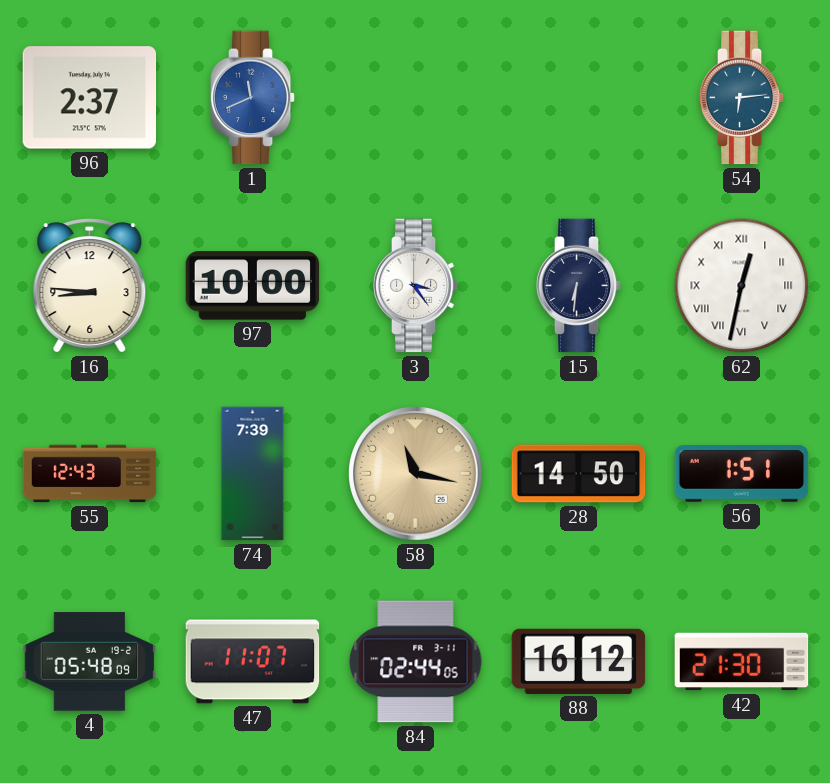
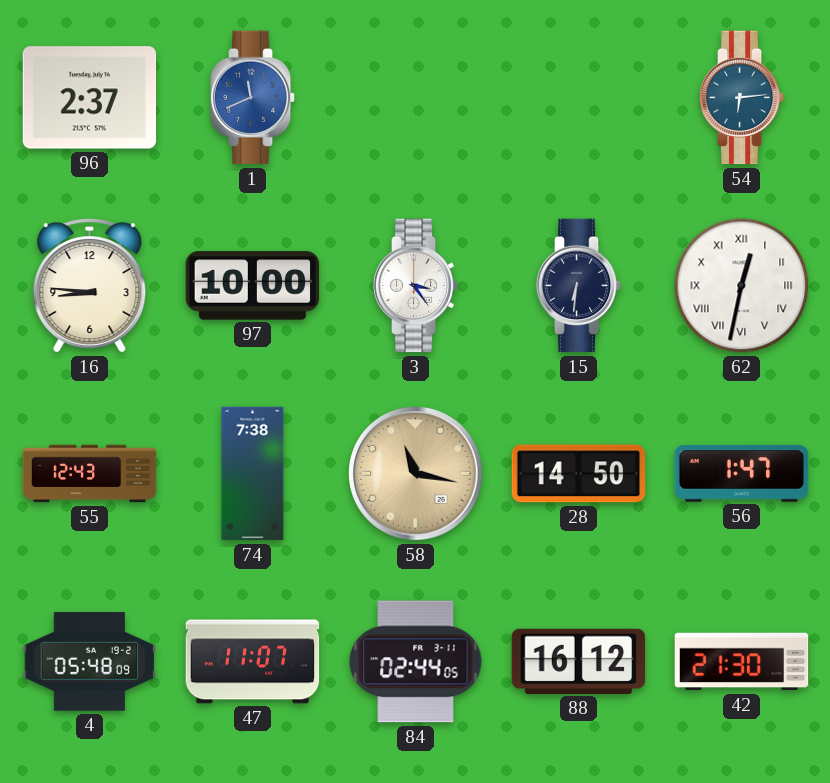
74: 7:39 -> 7:38 (253, 474)
56: 1:51 -> 1:47 (742, 474)
